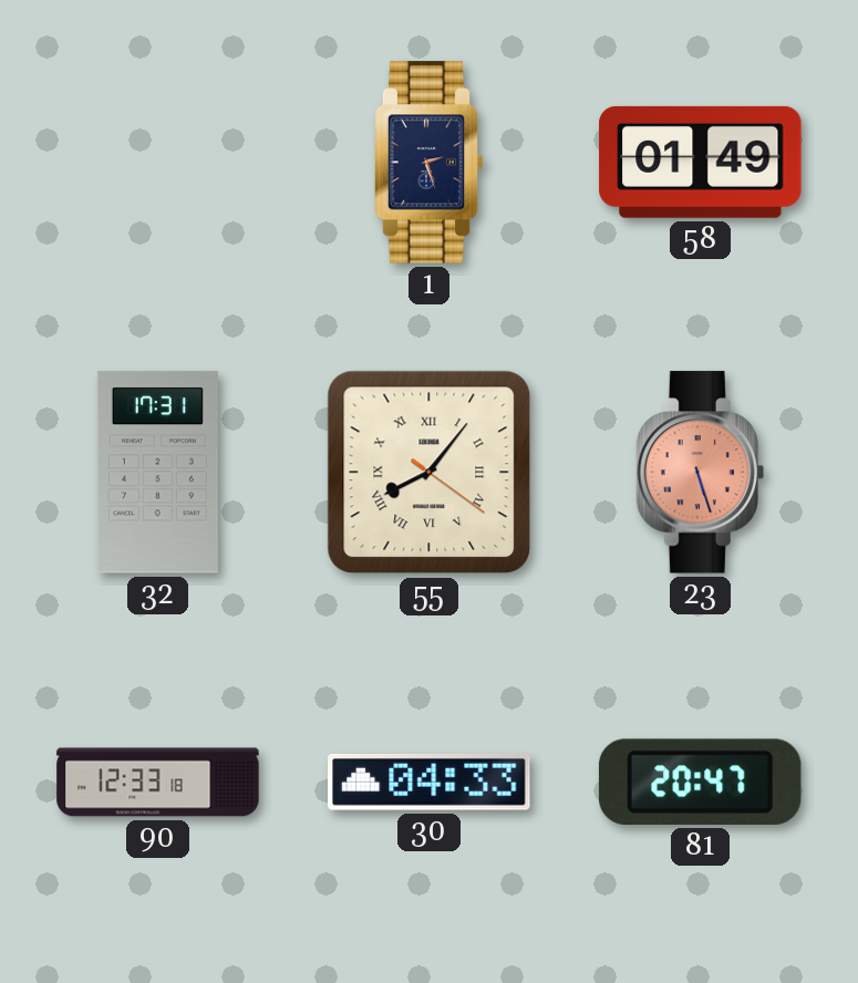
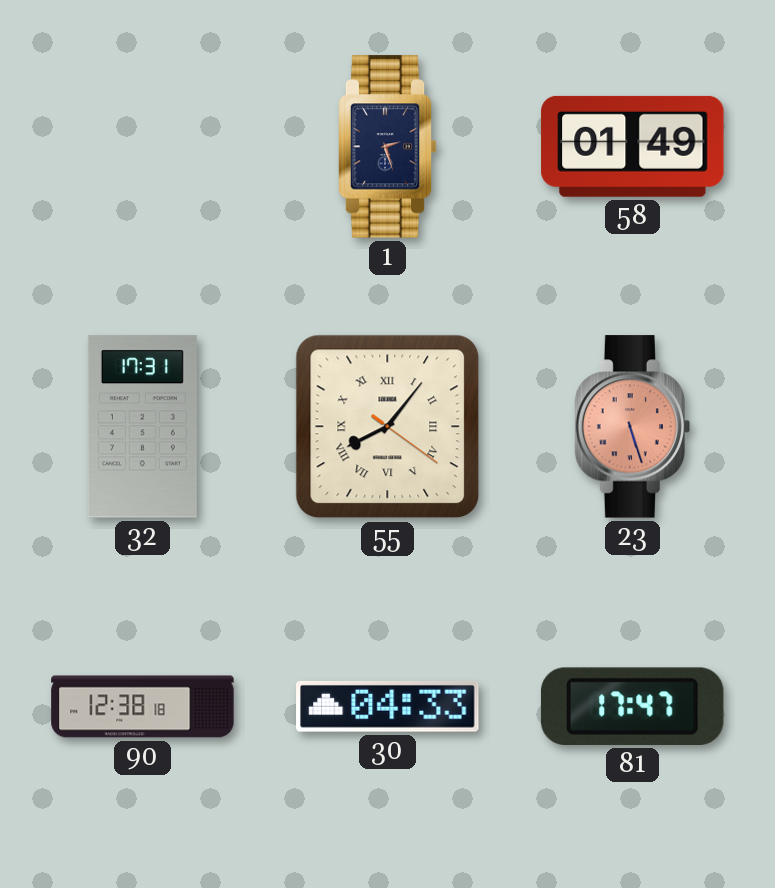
90: 12:33 -> 12:38 (143, 707)
81: 20:47 -> 17:47 (632, 706)
